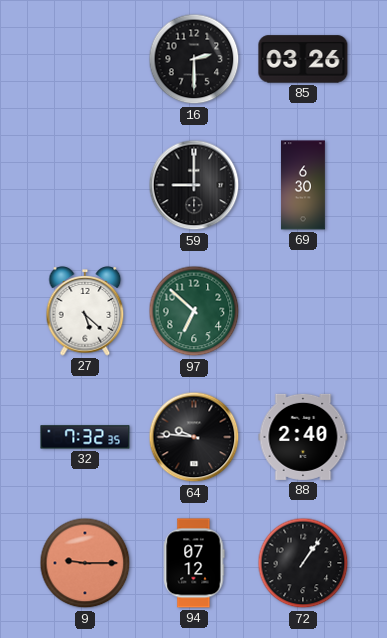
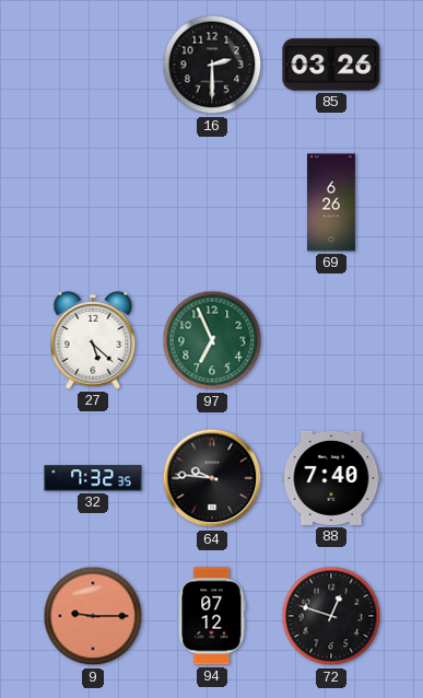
59: 9:00 -> none (194, 185)
69: 6:30 -> 6:26 (331, 202)
97: 6:52 -> 6:56 (212, 340)
88: 2:40 -> 7:40 (331, 478)
72: 1:06 -> 12:48 (331, 616)
